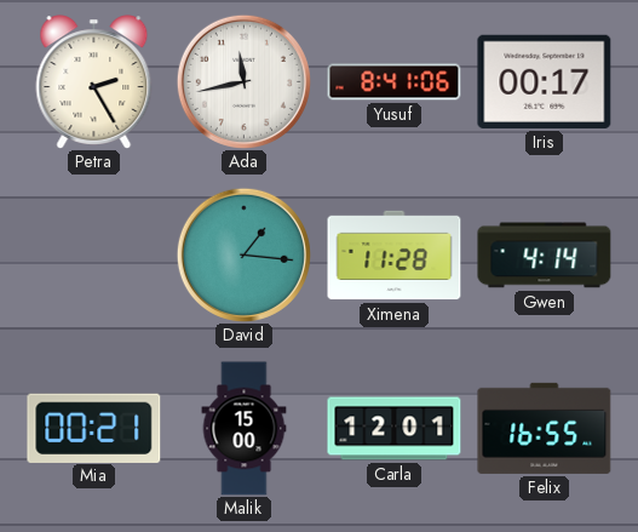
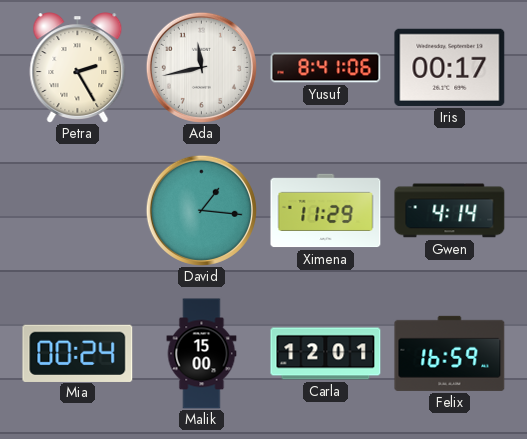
Ximena: 11:28 -> 11:29 (326, 211)
Mia: 00:21 -> 00:24 (78, 353)
Felix: 16:55 -> 16:59 (450, 353)
